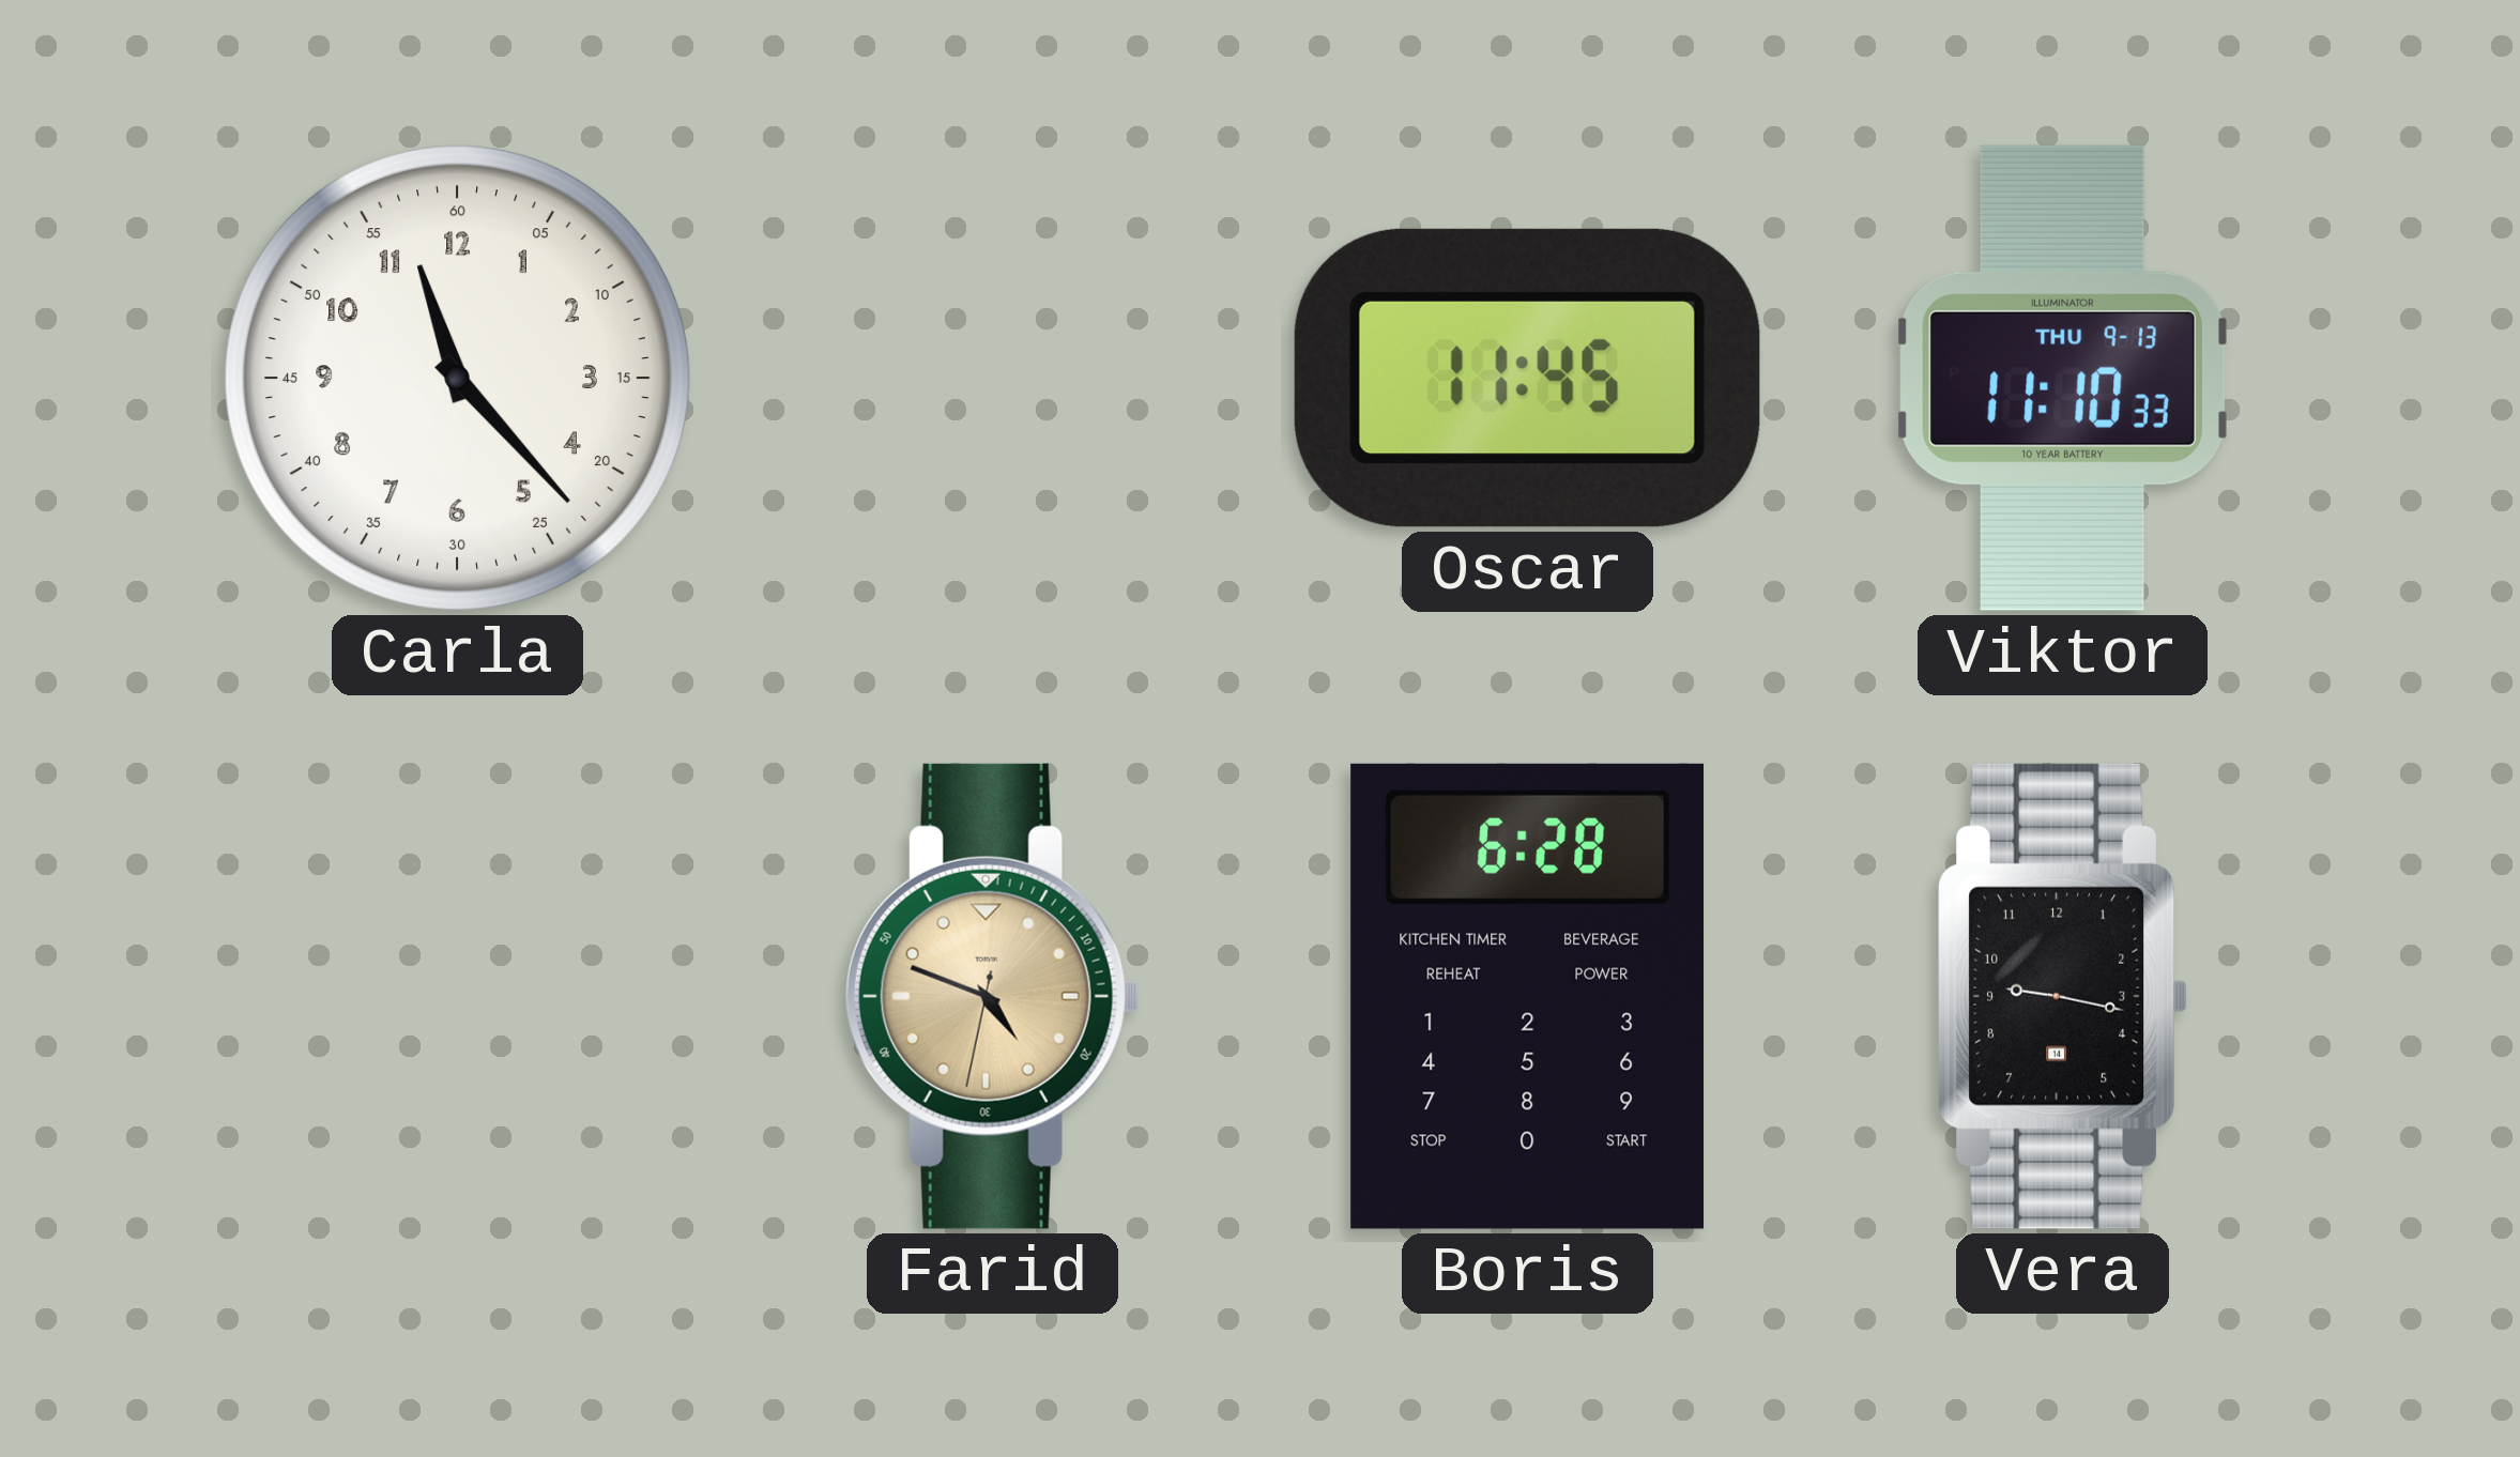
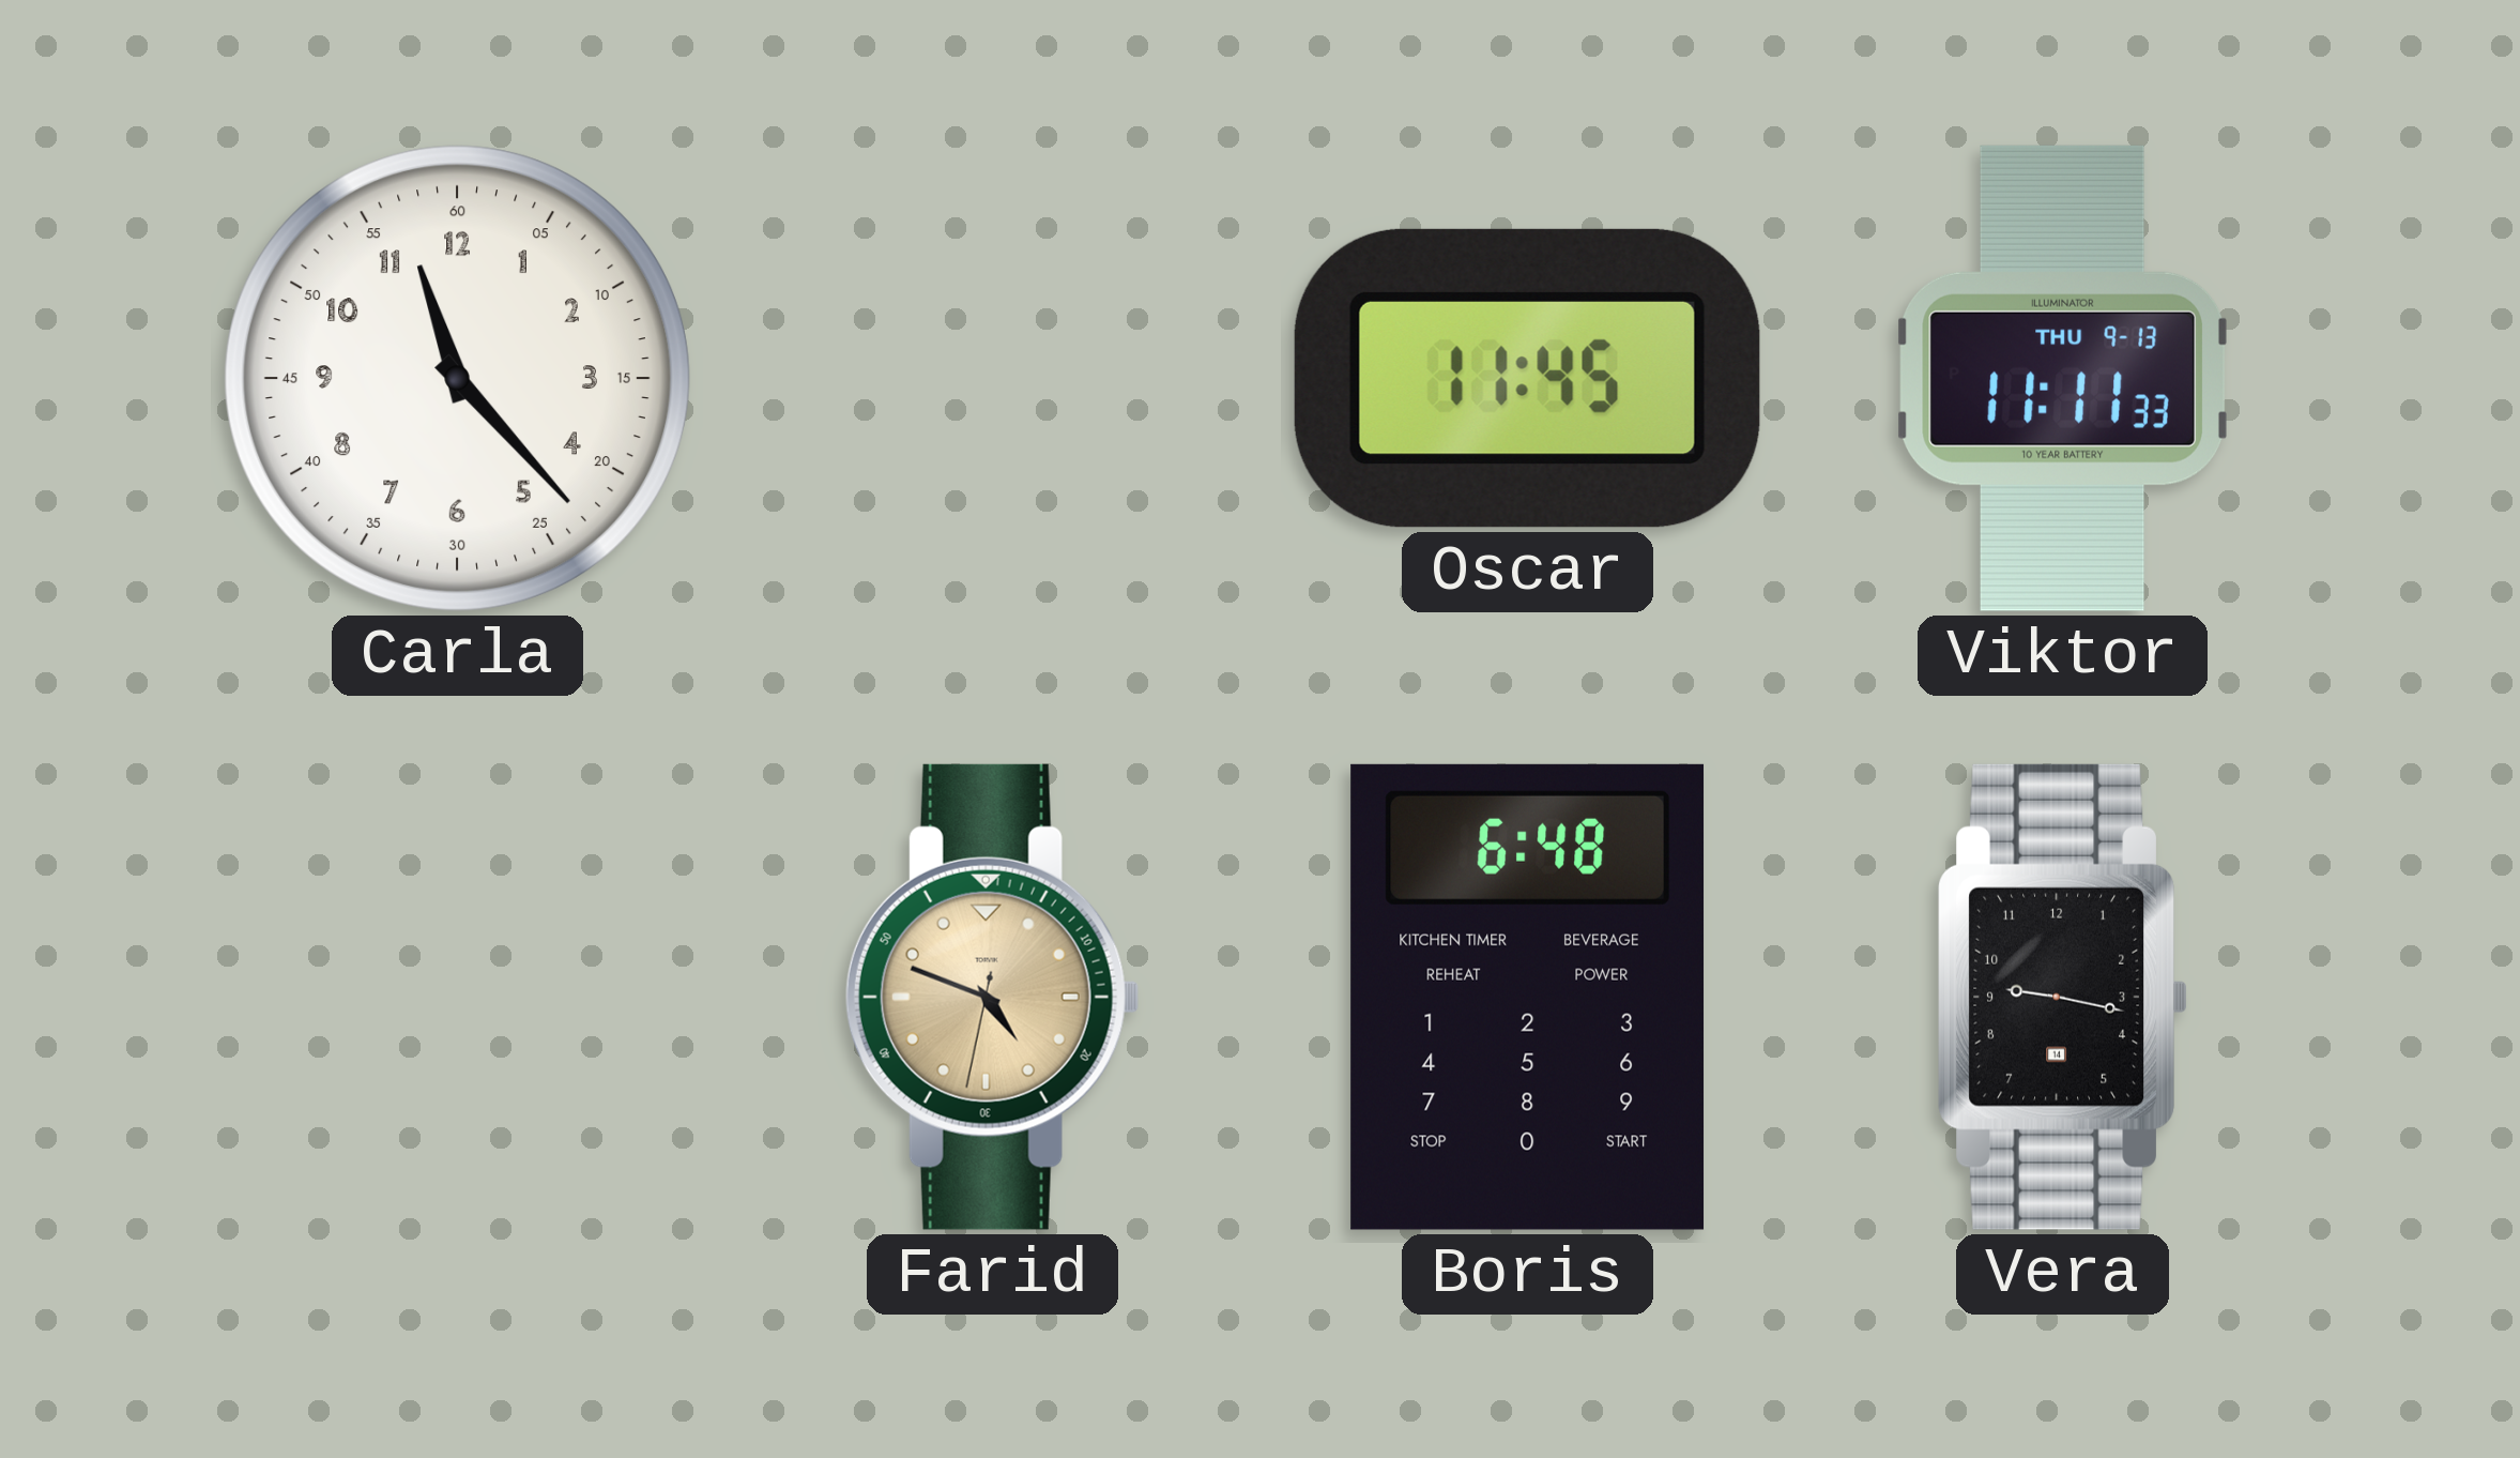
Viktor: 11:10 -> 11:11 (2062, 378)
Boris: 6:28 -> 6:48 (1528, 997)
